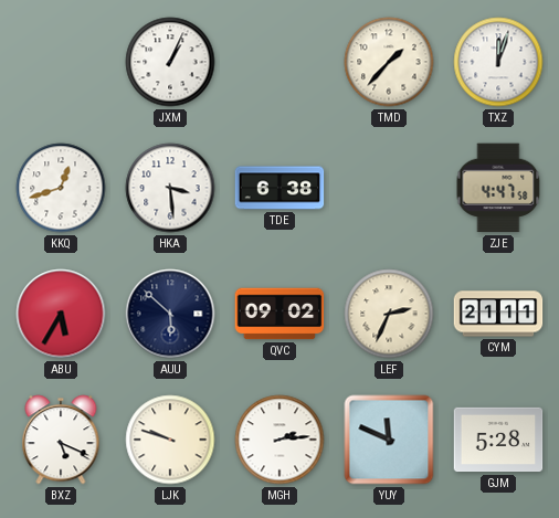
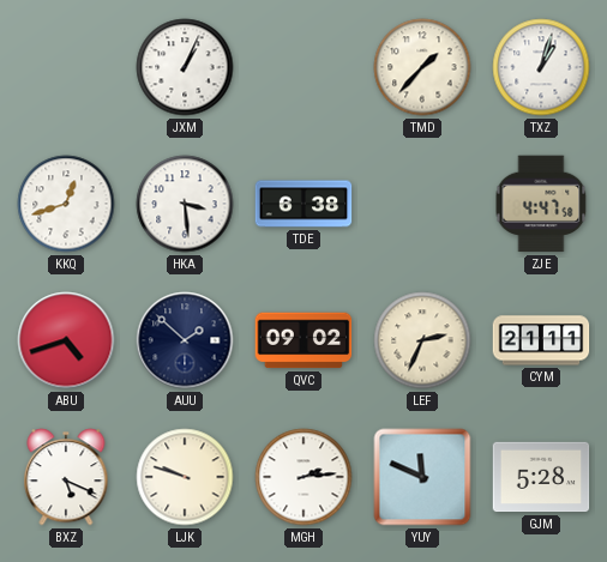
TXZ: 12:03 -> 1:03 (541, 67)
ABU: 5:35 -> 4:42 (66, 340)
AUU: 5:52 -> 1:52 (185, 340)
